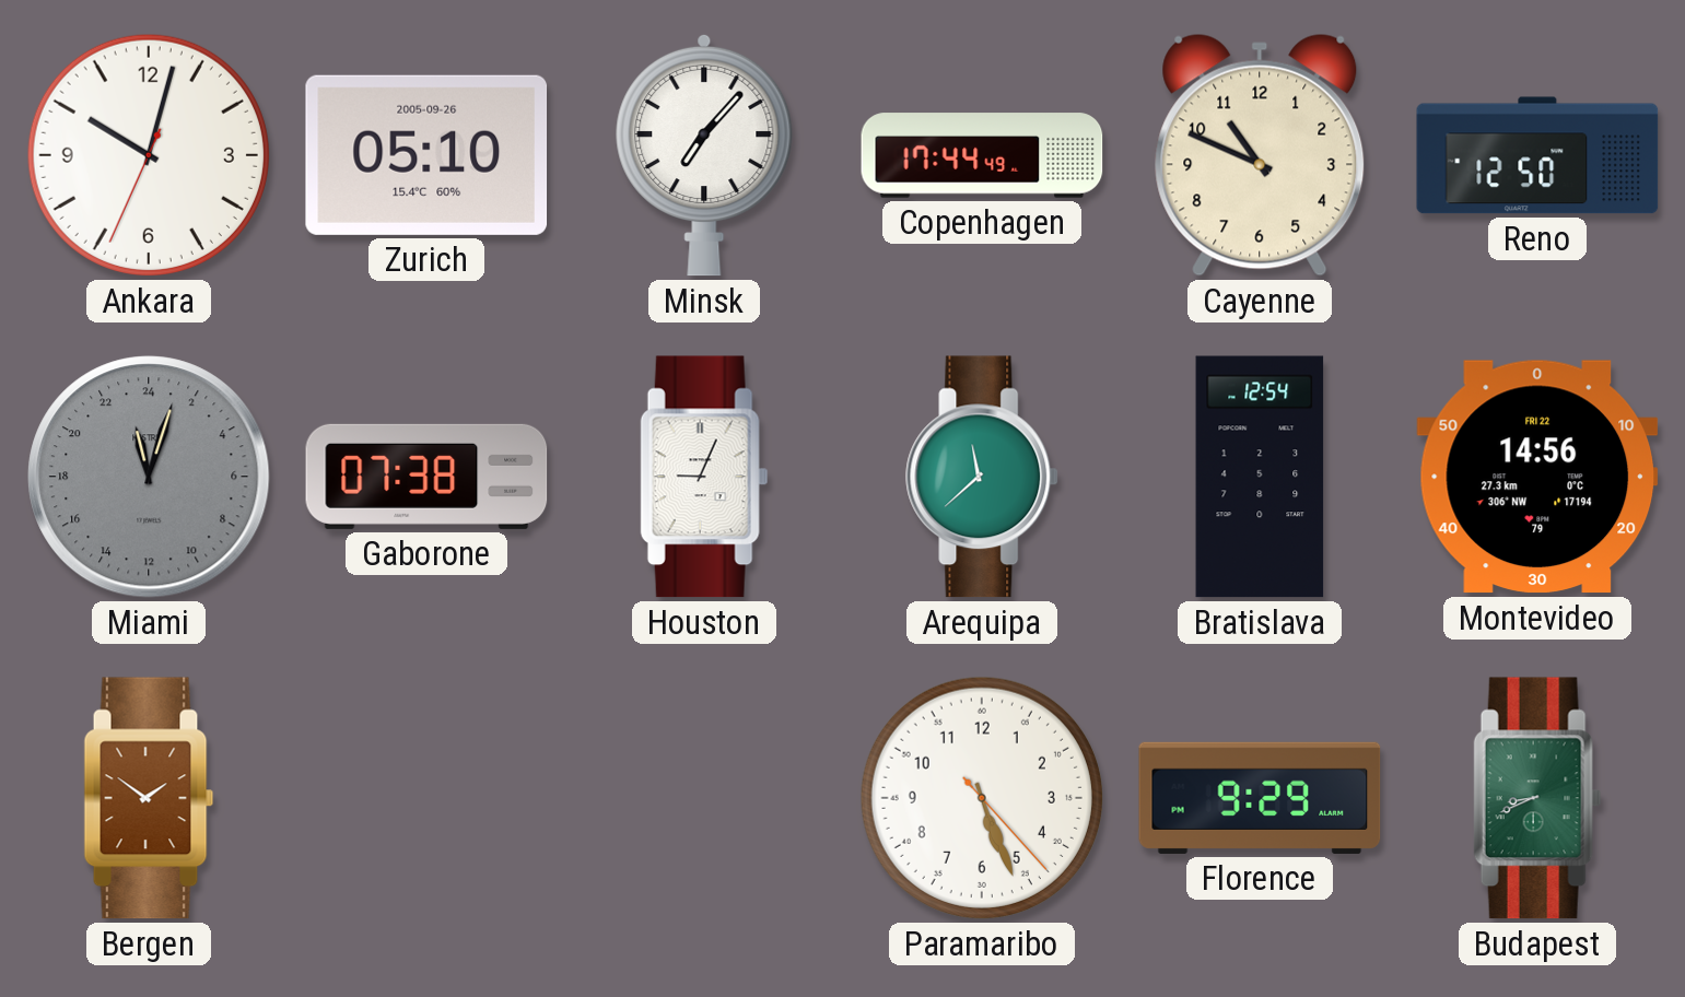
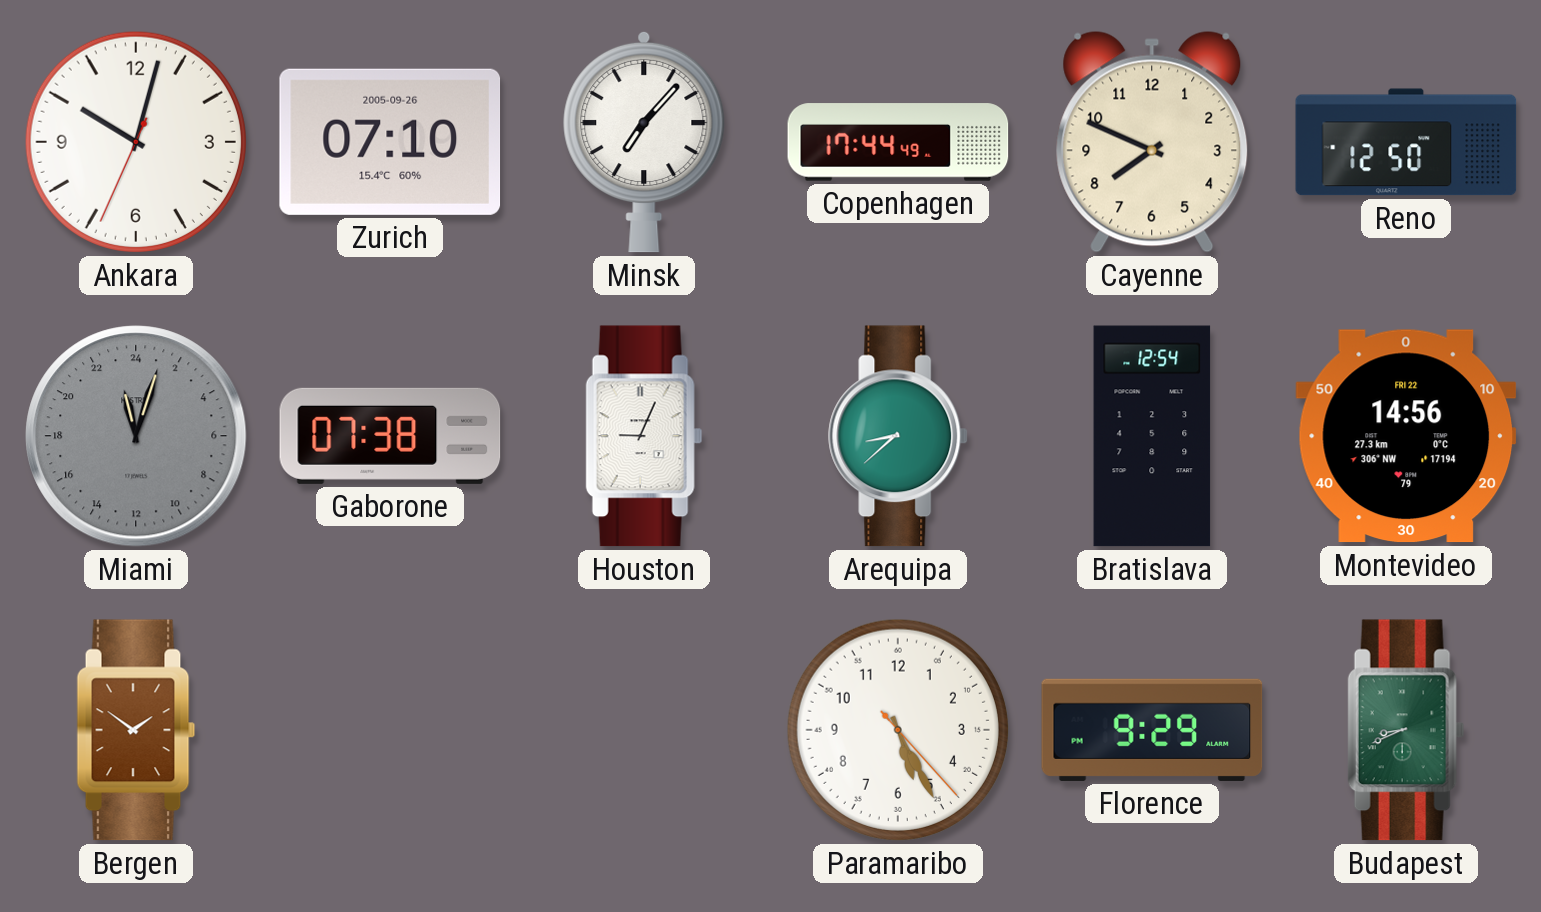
Zurich: 05:10 -> 07:10 (390, 142)
Cayenne: 10:49 -> 7:49 (1152, 142)
Arequipa: 11:38 -> 8:38 (899, 436)
Paramaribo: 5:26 -> 5:25 (898, 730)
